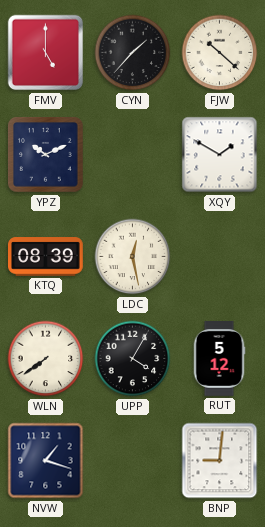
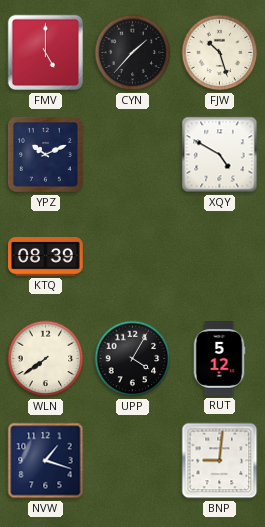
FJW: 10:22 -> 10:27 (220, 53)
XQY: 1:50 -> 4:50 (220, 155)
LDC: 12:28 -> none (133, 257)
